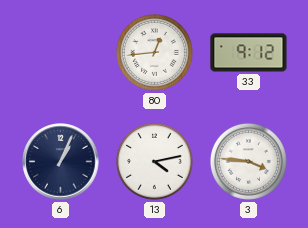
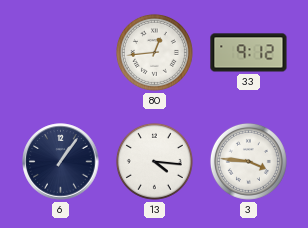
6: 1:04 -> 1:06 (61, 162)
13: 4:13 -> 4:16 (154, 161)
